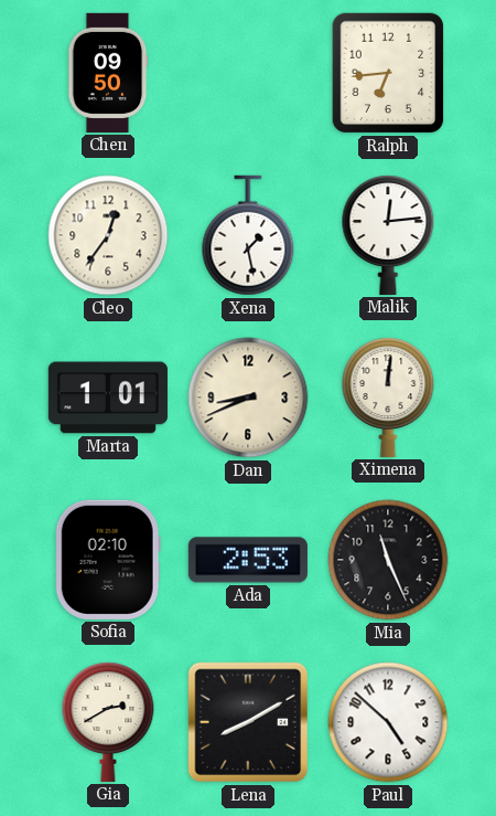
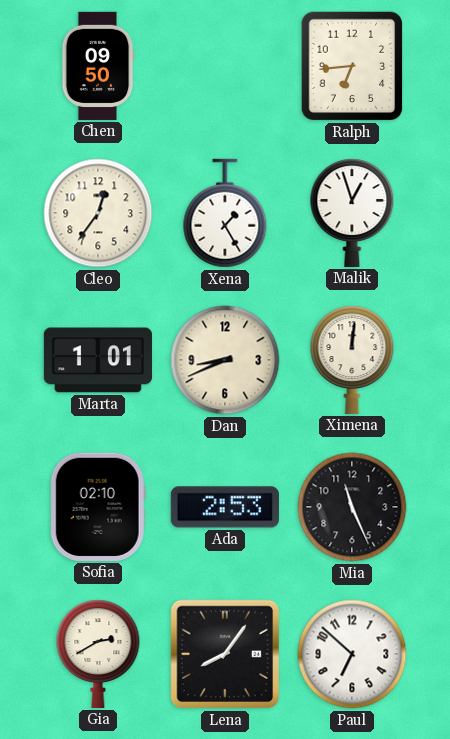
Xena: 1:28 -> 1:25 (225, 213)
Malik: 12:14 -> 12:57 (352, 213)
Lena: 8:10 -> 8:06 (225, 654)
Paul: 4:52 -> 6:52 (352, 654)
